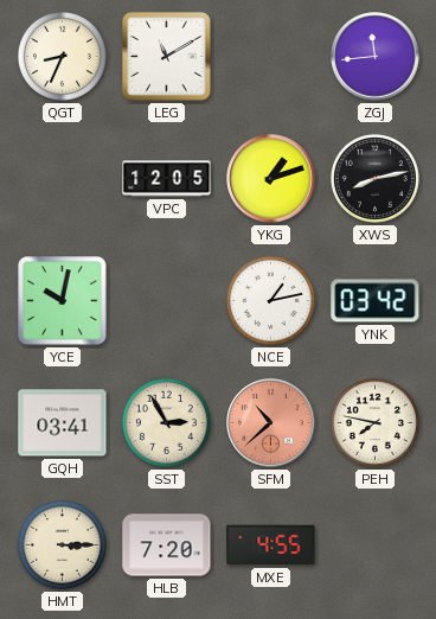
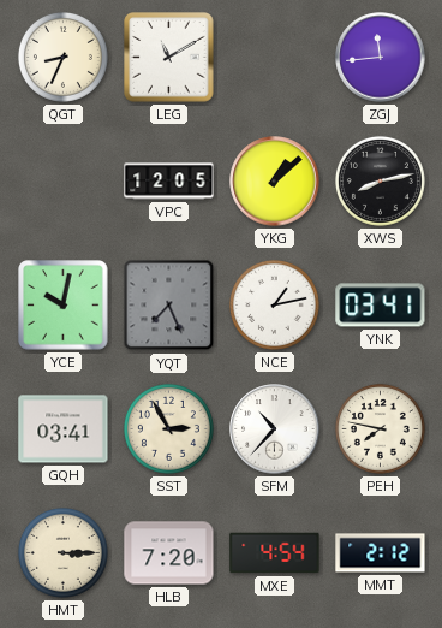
YKG: 1:12 -> 1:08 (275, 182)
YQT: none -> 7:26 (169, 306)
YNK: 03:42 -> 03:41 (381, 306)
SFM: 10:38 -> 10:37 (275, 429)
SFM dial: salmon -> white (275, 429)
MXE: 4:55 -> 4:54 (275, 553)
MMT: none -> 2:12 (381, 553)
